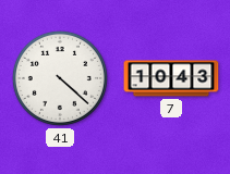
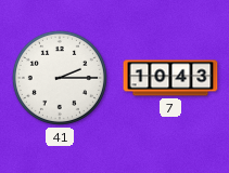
41: 4:22 -> 2:15 (60, 78)
